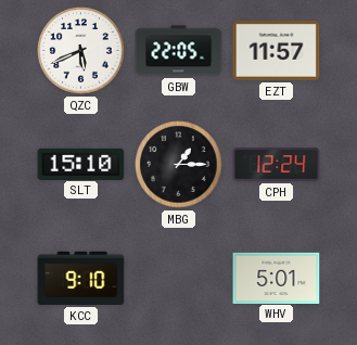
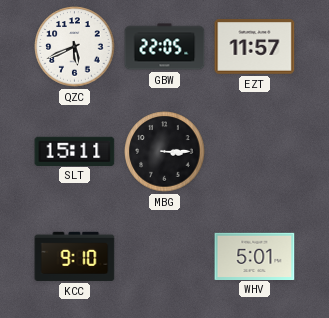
SLT: 15:10 -> 15:11 (75, 151)
MBG: 1:15 -> 3:15 (165, 152)
CPH: 12:24 -> none (277, 165)
